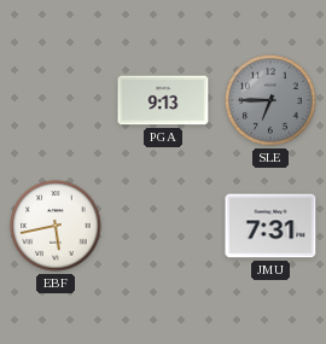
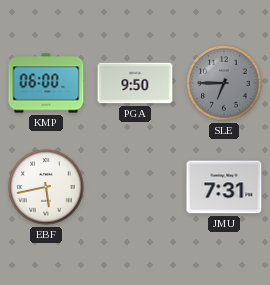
KMP: none -> 06:00 (46, 83)
PGA: 9:13 -> 9:50 (135, 83)
